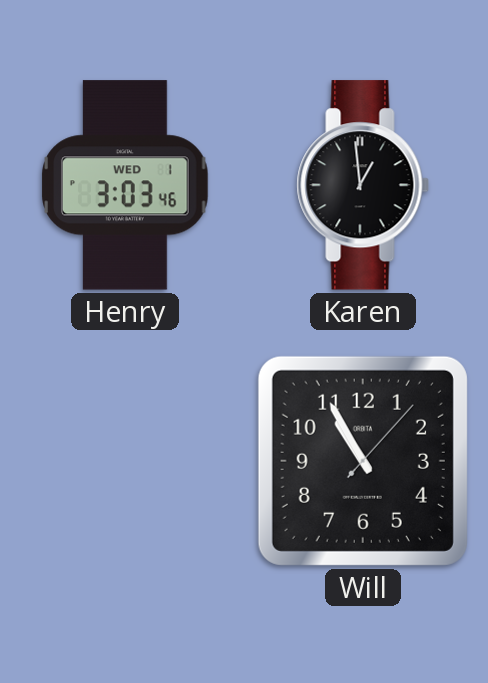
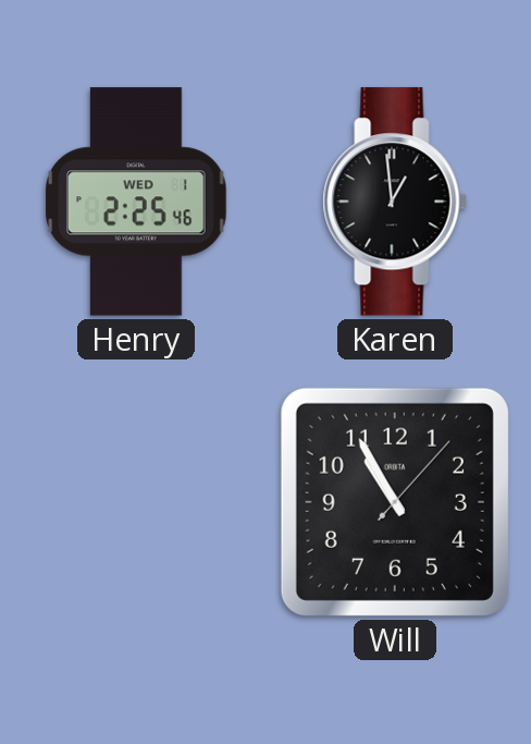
Henry: 3:03 -> 2:25 (136, 202)
